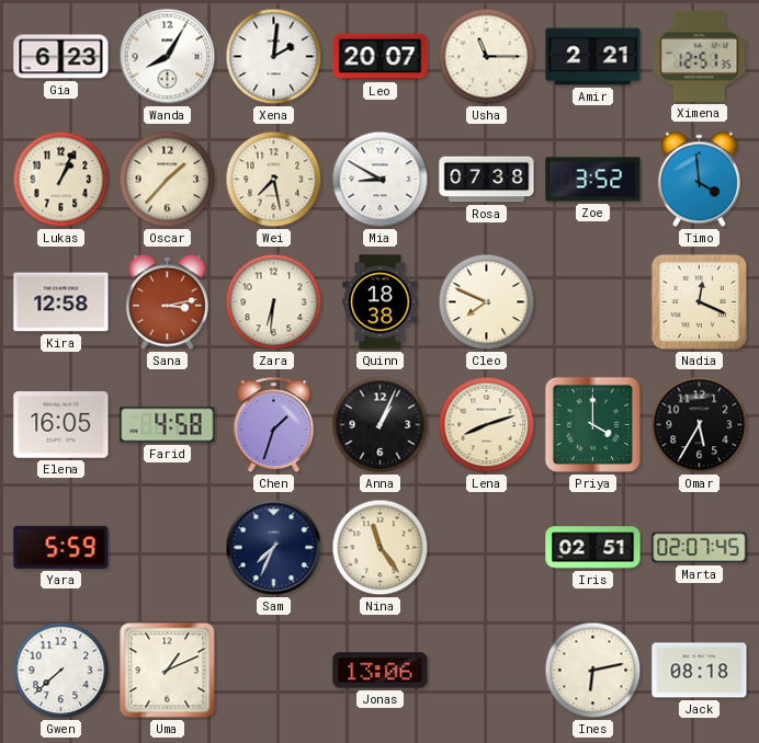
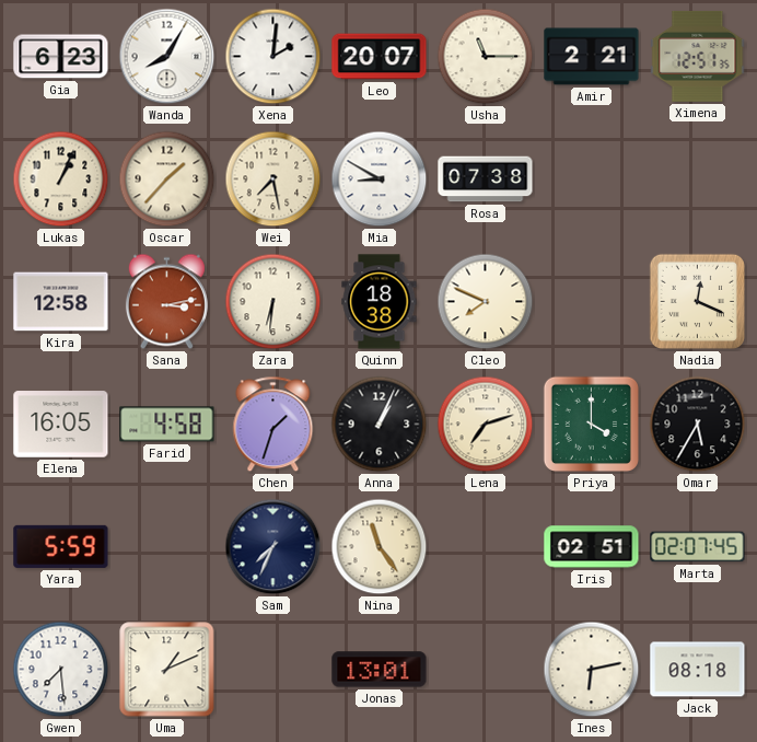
Zoe: 3:52 -> none (593, 180)
Timo: 3:59 -> none (699, 180)
Lena: 8:12 -> 7:12 (486, 425)
Gwen: 7:38 -> 7:29 (61, 670)
Jonas: 13:06 -> 13:01 (380, 670)
